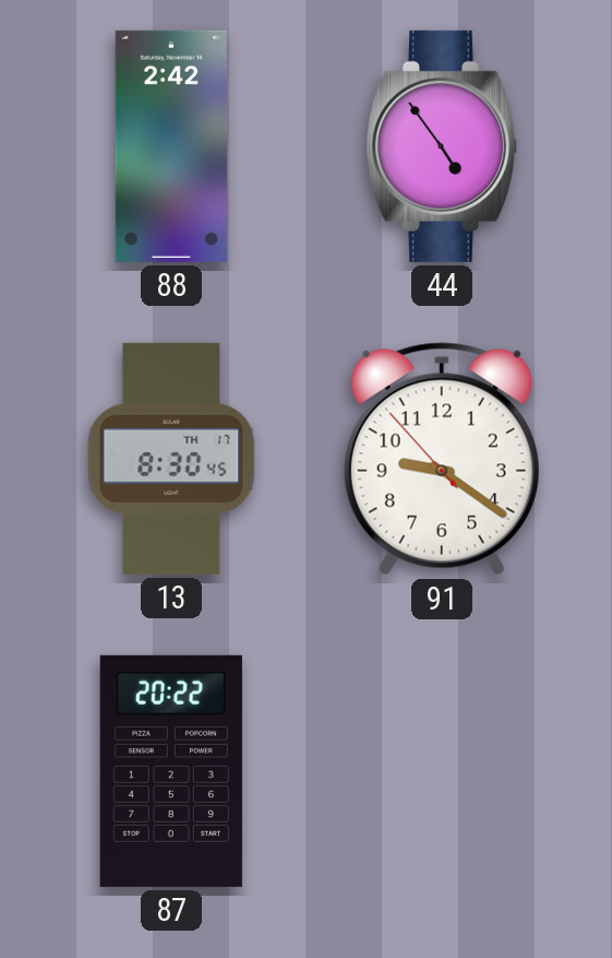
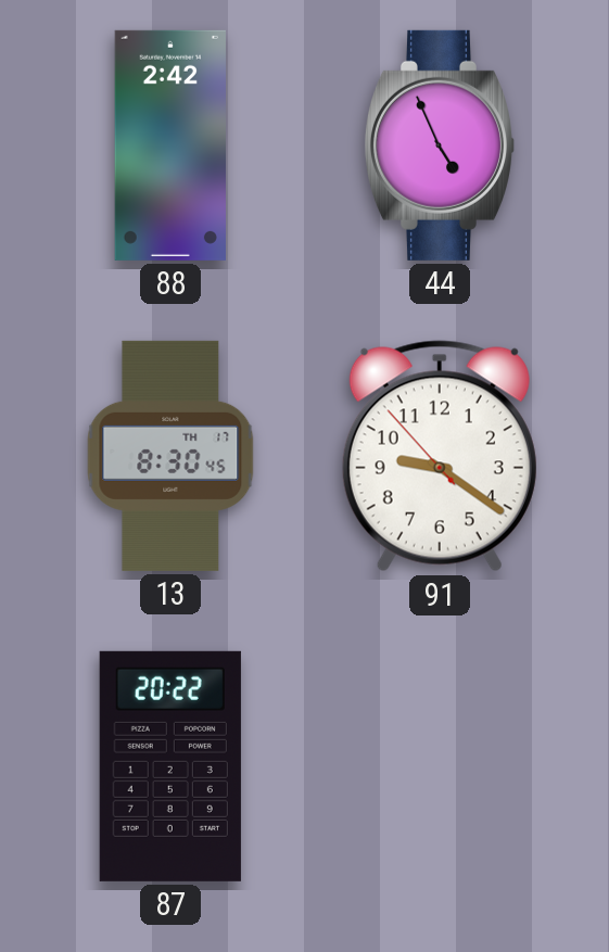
44: 4:54 -> 4:56 (440, 145)
